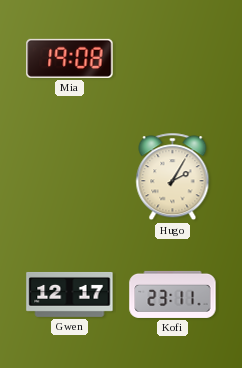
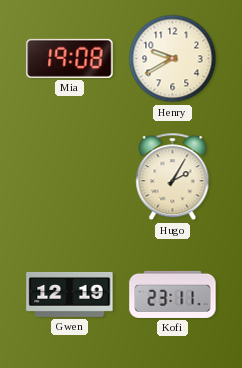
Henry: none -> 9:40 (173, 59)
Gwen: 12:17 -> 12:19 (70, 294)
